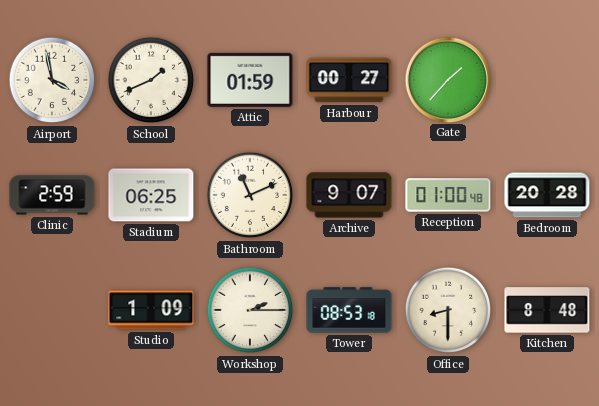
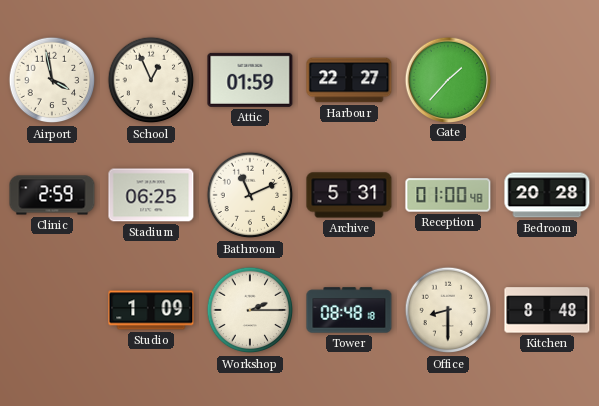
School: 1:41 -> 12:56 (151, 80)
Harbour: 00:27 -> 22:27 (349, 80)
Archive: 9:07 -> 5:31 (349, 195)
Tower: 08:53 -> 08:48 (349, 310)
